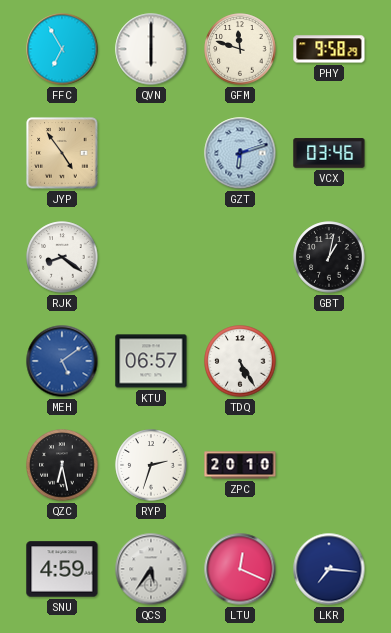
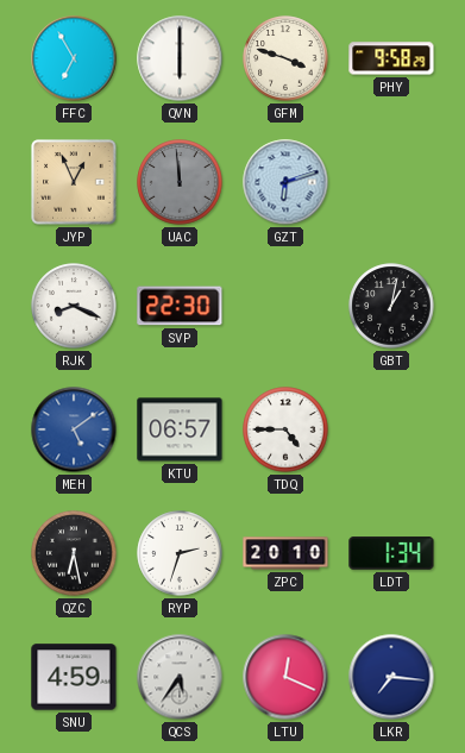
GFM: 11:48 -> 3:48 (285, 58)
JYP: 4:54 -> 12:56 (74, 182)
UAC: none -> 11:59 (180, 182)
VCX: 03:46 -> none (329, 153)
RJK: 8:21 -> 8:19 (74, 306)
SVP: none -> 22:30 (180, 306)
TDQ: 5:25 -> 4:45 (285, 429)
LDT: none -> 1:34 (391, 553)
